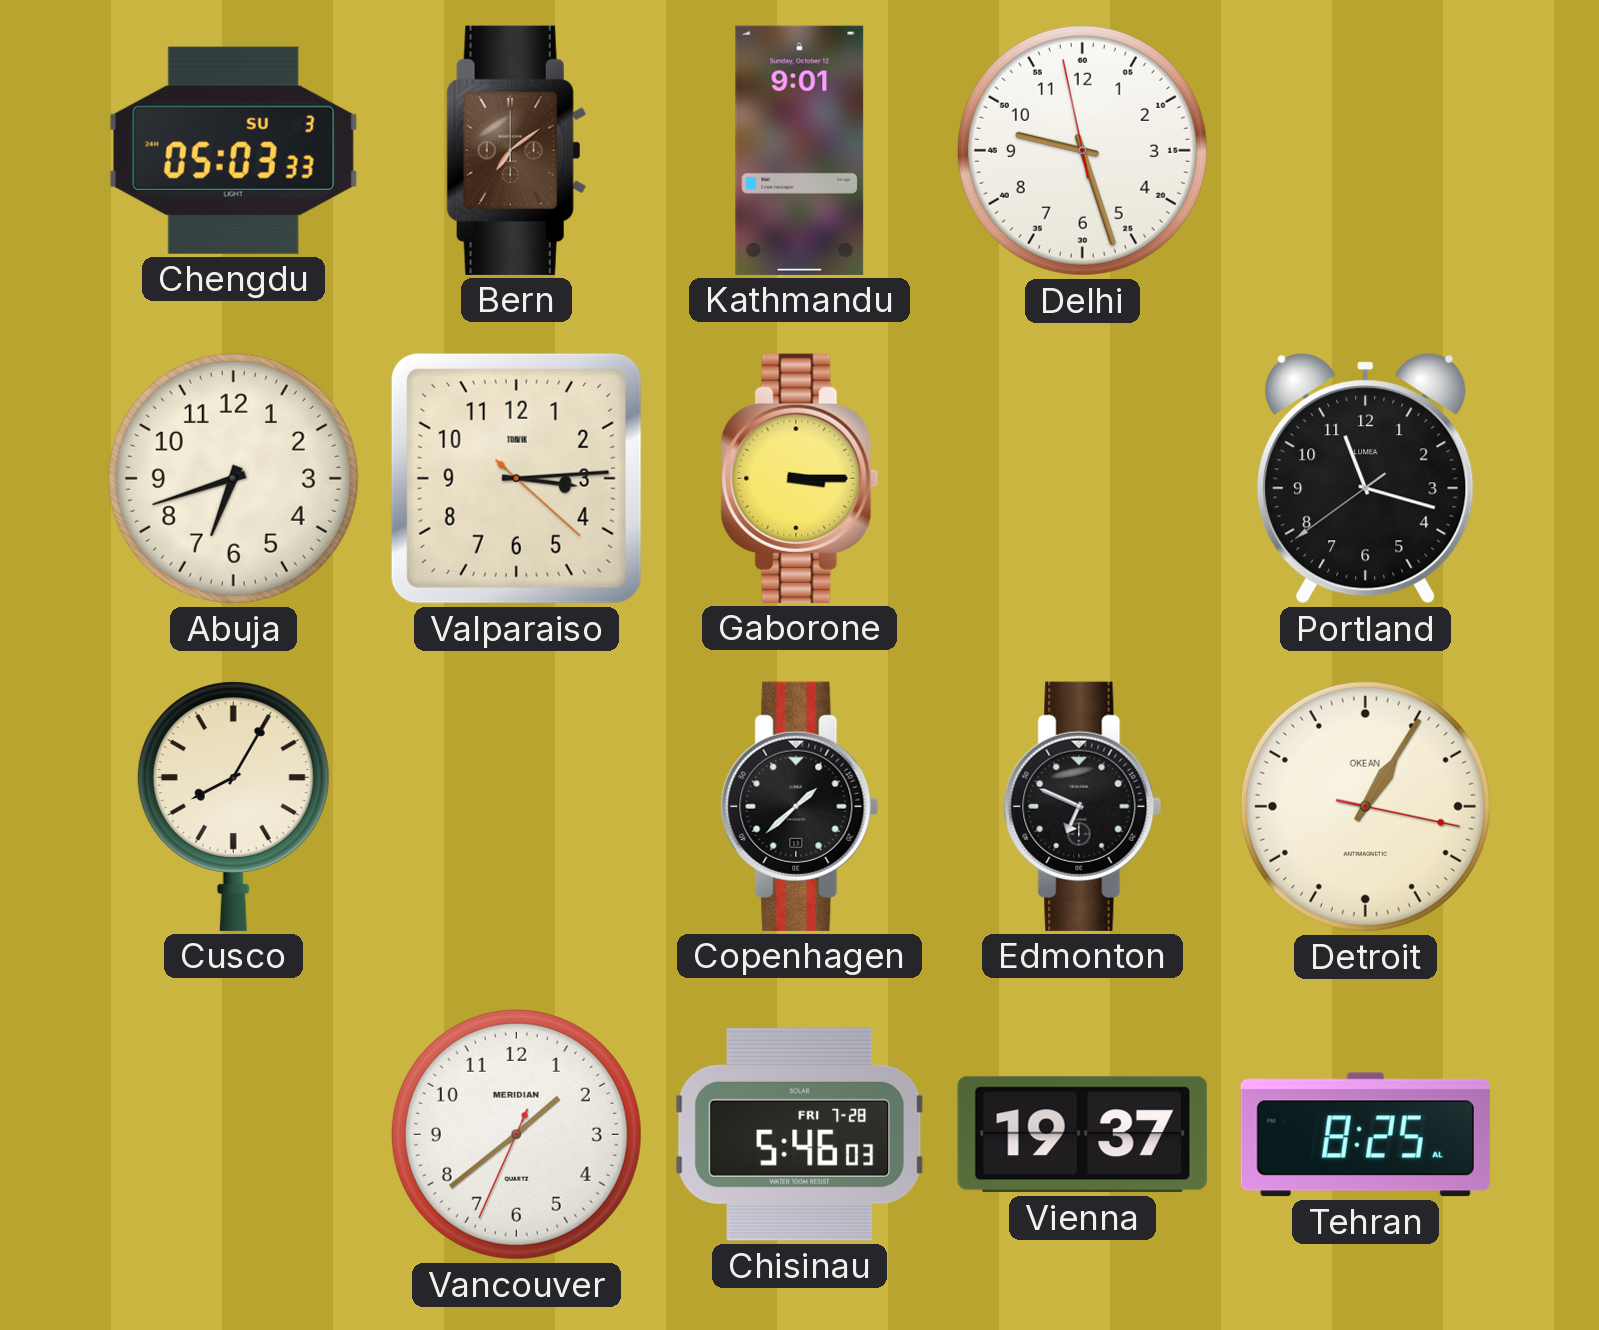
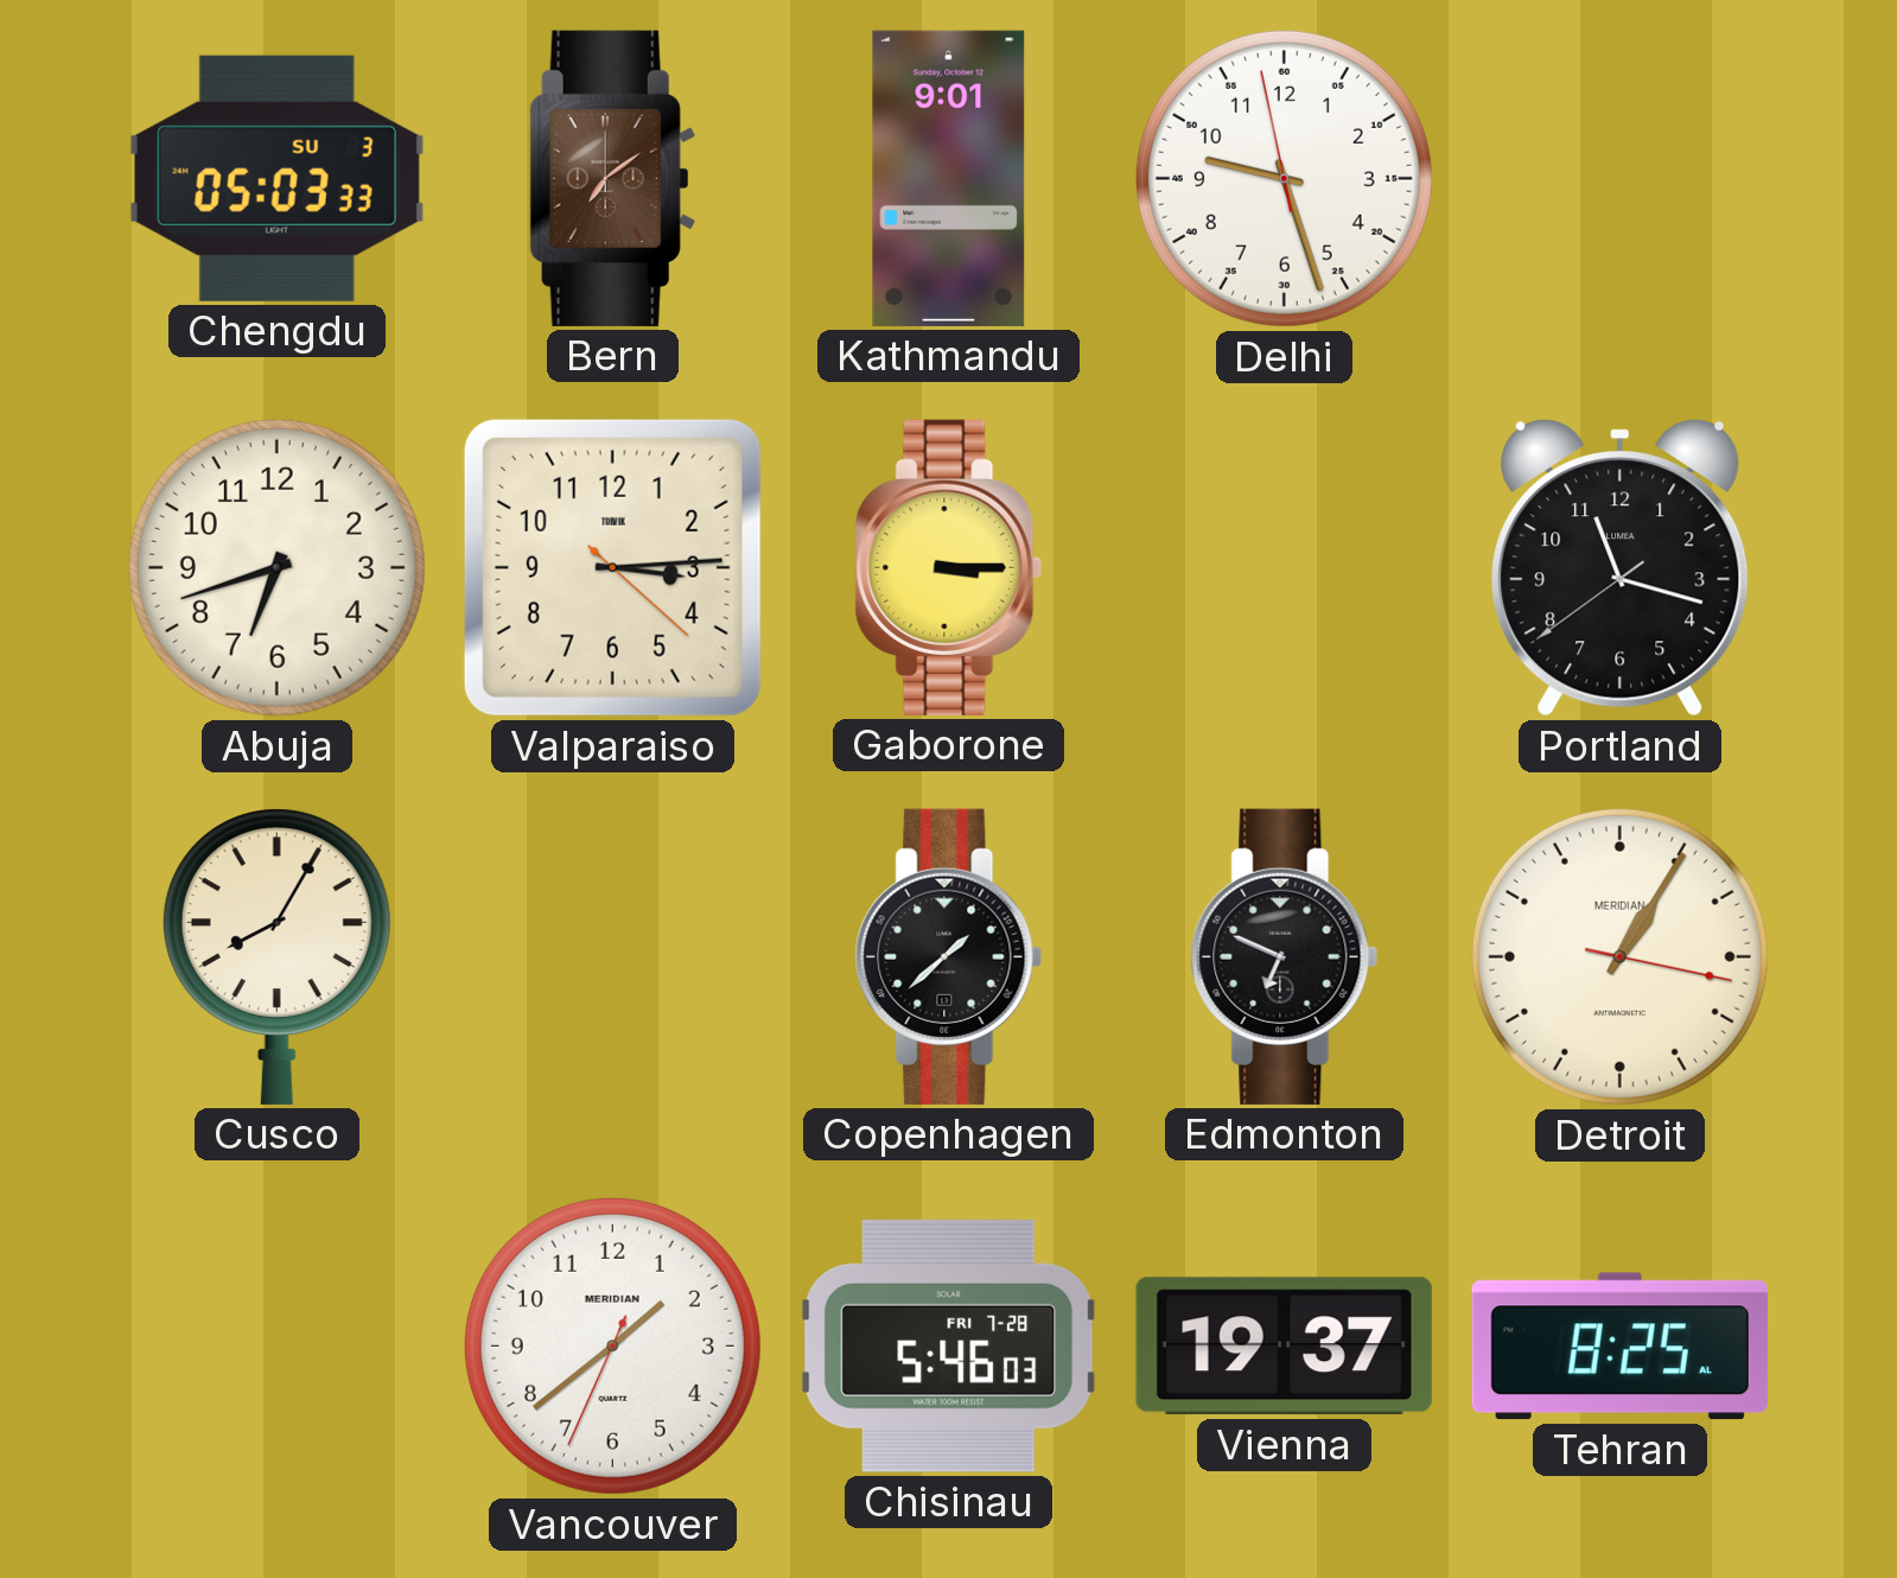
Detroit brand: OKEAN -> MERIDIAN (1619, 956)
